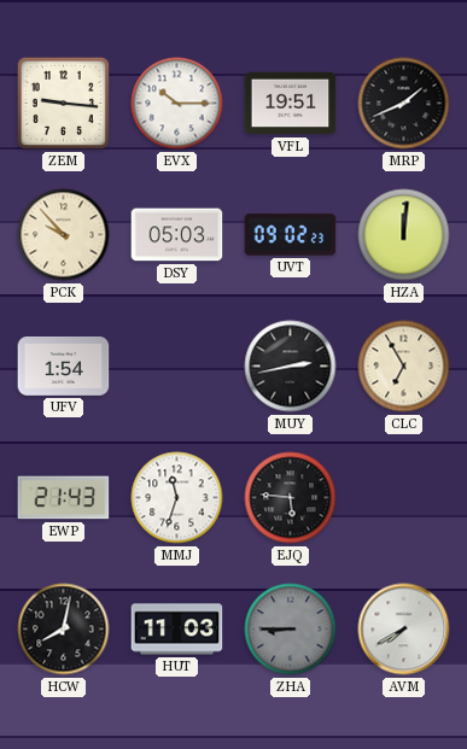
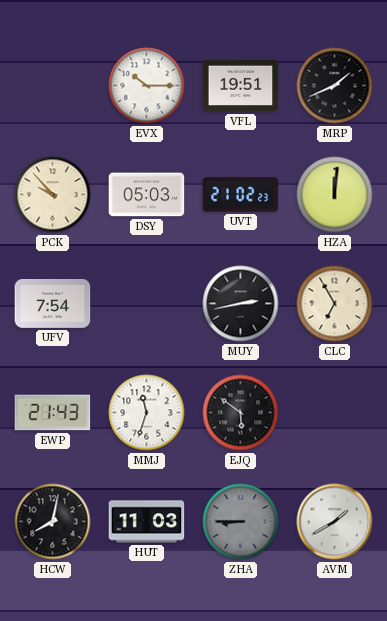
ZEM: 9:16 -> none (63, 103)
UVT: 09:02 -> 21:02 (241, 195)
UFV: 1:54 -> 7:54 (53, 304)
EJQ: 5:46 -> 5:51 (241, 413)
AVM: 7:40 -> 1:40 (335, 522)
